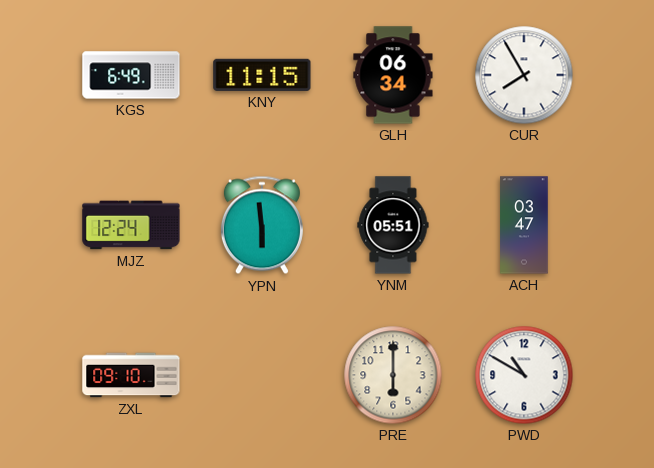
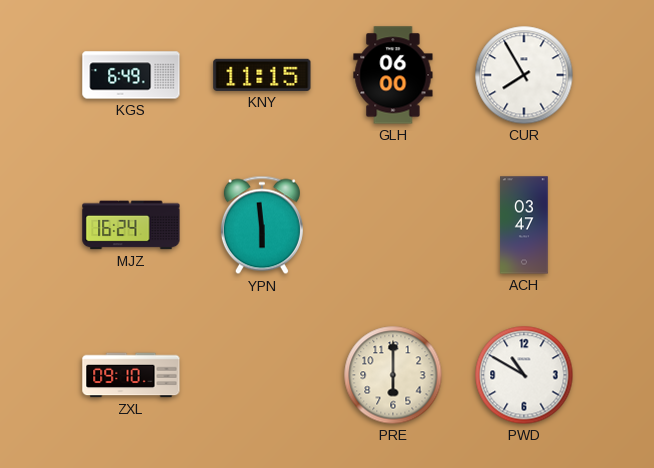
GLH: 06:34 -> 06:00 (393, 75)
MJZ: 12:24 -> 16:24 (131, 225)
YNM: 05:51 -> none (393, 225)
